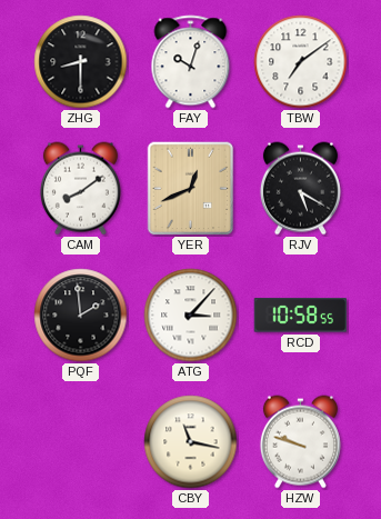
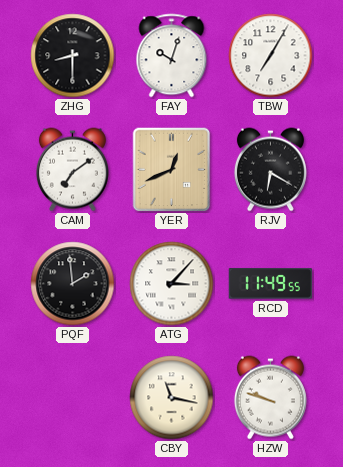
TBW: 7:09 -> 7:05 (271, 56)
CAM: 8:09 -> 7:09 (72, 170)
RJV: 5:20 -> 6:20 (270, 170)
RCD: 10:58 -> 11:49 (270, 284)
